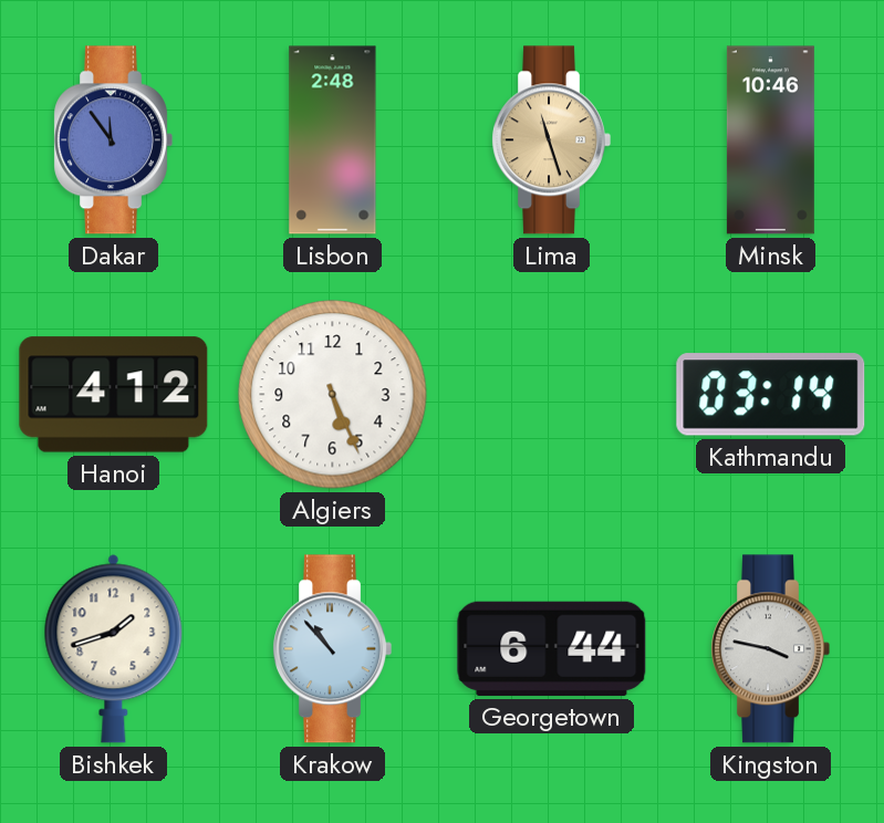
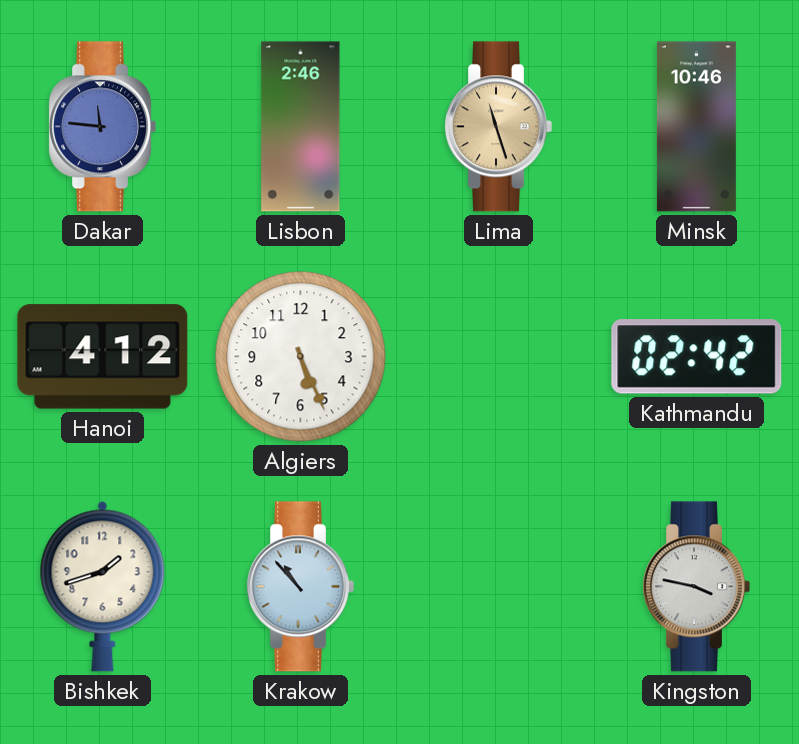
Dakar: 11:54 -> 11:46 (102, 127)
Lisbon: 2:48 -> 2:46 (301, 127)
Kathmandu: 03:14 -> 02:42 (697, 357)
Georgetown: 6:44 -> none (552, 648)
